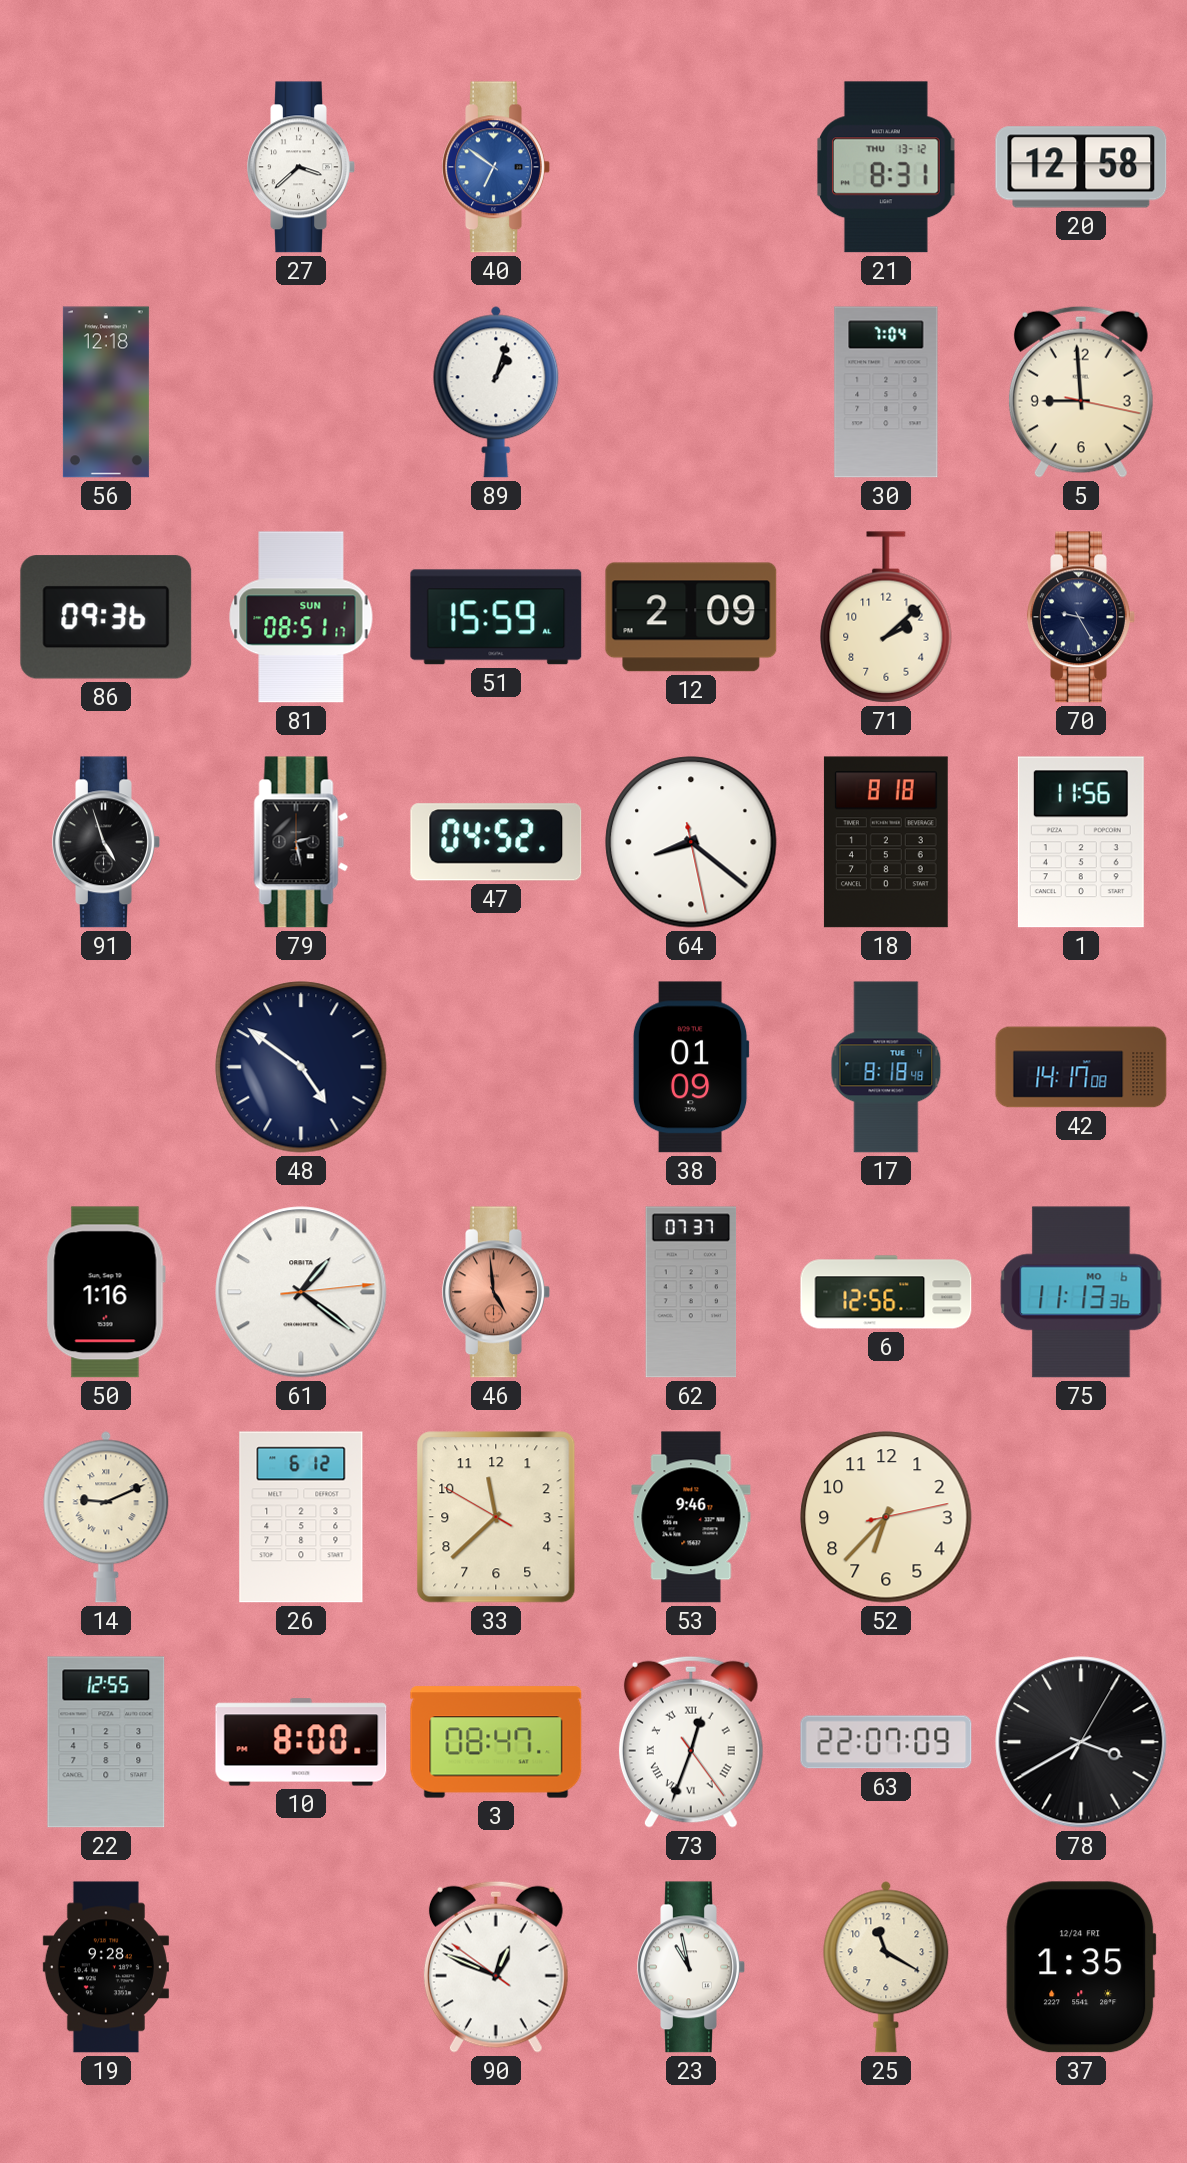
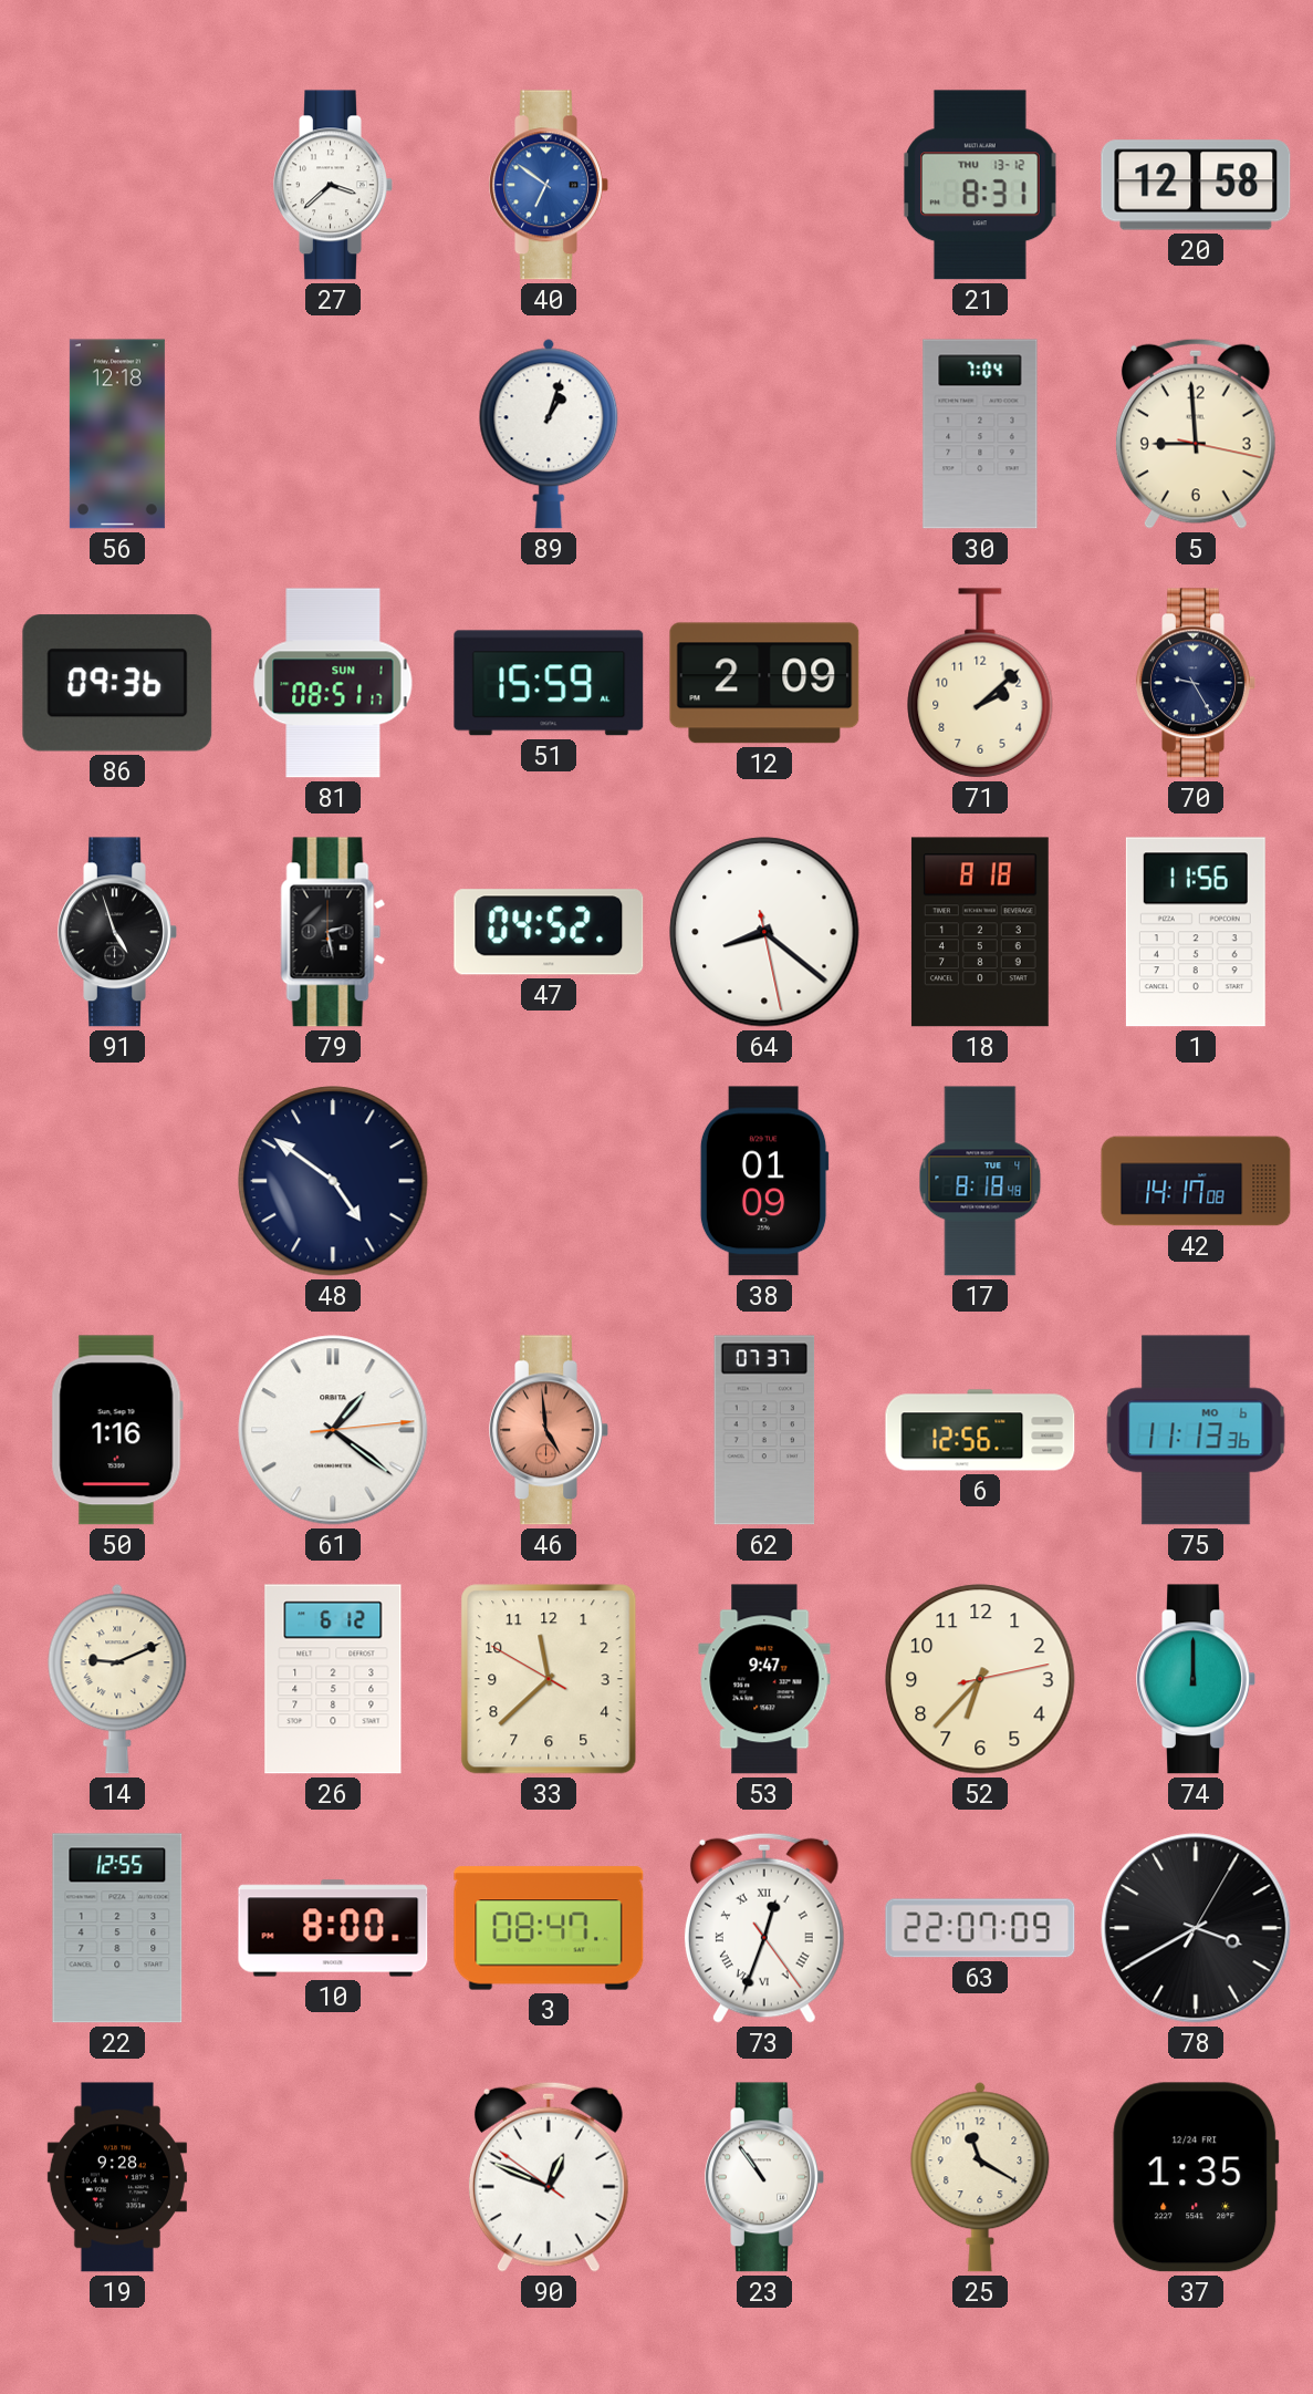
53: 9:46 -> 9:47 (764, 1679)
74: none -> 12:00 (1196, 1679)
23: 10:58 -> 10:54 (764, 2177)
